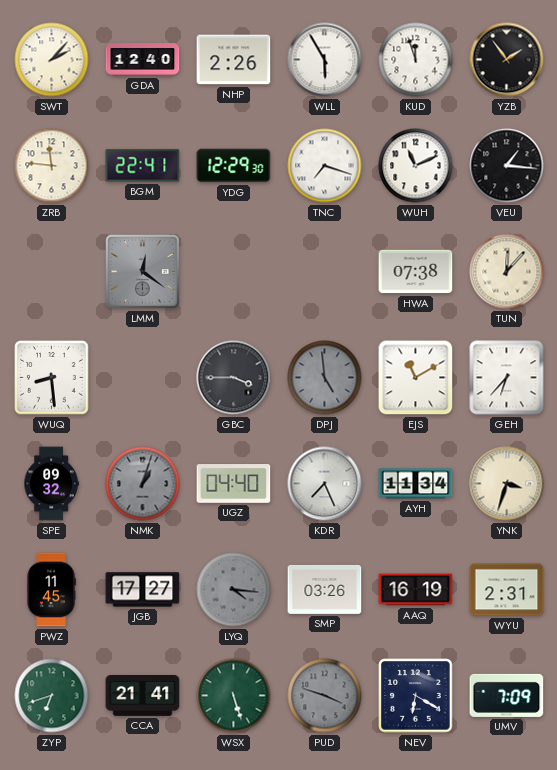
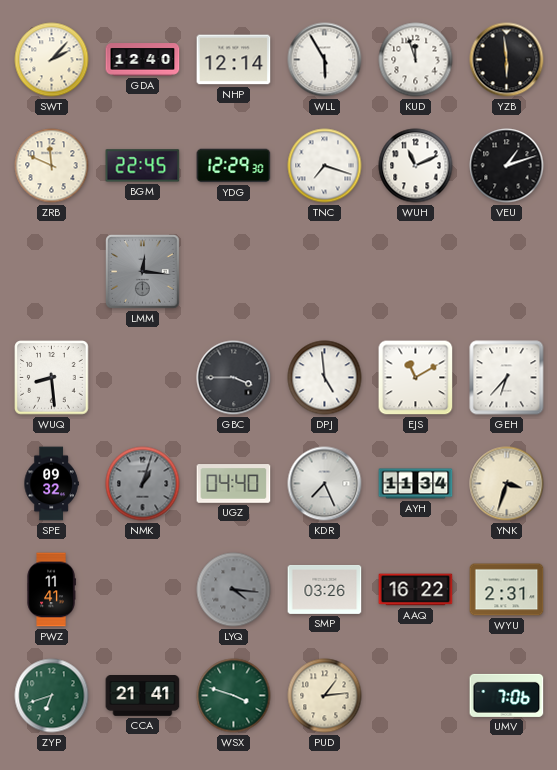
NHP: 2:26 -> 12:14 (234, 60)
YZB: 1:54 -> 5:59 (507, 60)
ZRB: 11:46 -> 11:49 (52, 166)
BGM: 22:41 -> 22:45 (143, 166)
VEU: 1:16 -> 1:12 (507, 166)
LMM: 12:21 -> 12:16 (143, 272)
HWA: 07:38 -> none (416, 272)
TUN: 12:07 -> none (507, 272)
DPJ dial: grey -> white (325, 378)
PWZ: 11:45 -> 11:41 (51, 590)
JGB: 17:27 -> none (143, 590)
AAQ: 16:19 -> 16:22 (416, 590)
WSX: 5:27 -> 3:48 (234, 696)
PUD: 3:48 -> 1:14 (325, 696)
PUD dial: grey -> cream (325, 696)
NEV: 6:20 -> none (416, 696)
UMV: 7:09 -> 7:06 (507, 695)
